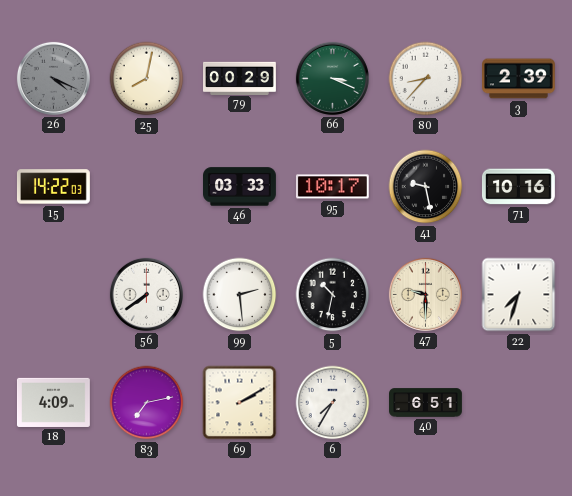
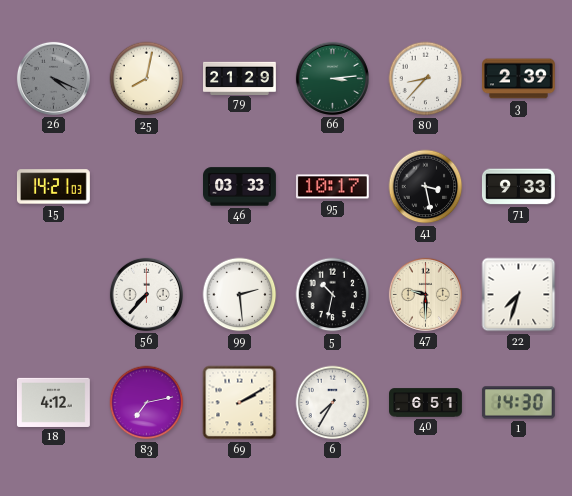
79: 00:29 -> 21:29 (240, 78)
66: 3:19 -> 3:14 (332, 78)
15: 14:22 -> 14:21 (54, 187)
41: 9:28 -> 3:28 (426, 187)
71: 10:16 -> 9:33 (519, 187)
56: 7:39 -> 7:37 (146, 294)
18: 4:09 -> 4:12 (53, 402)
1: none -> 14:30 (518, 403)
